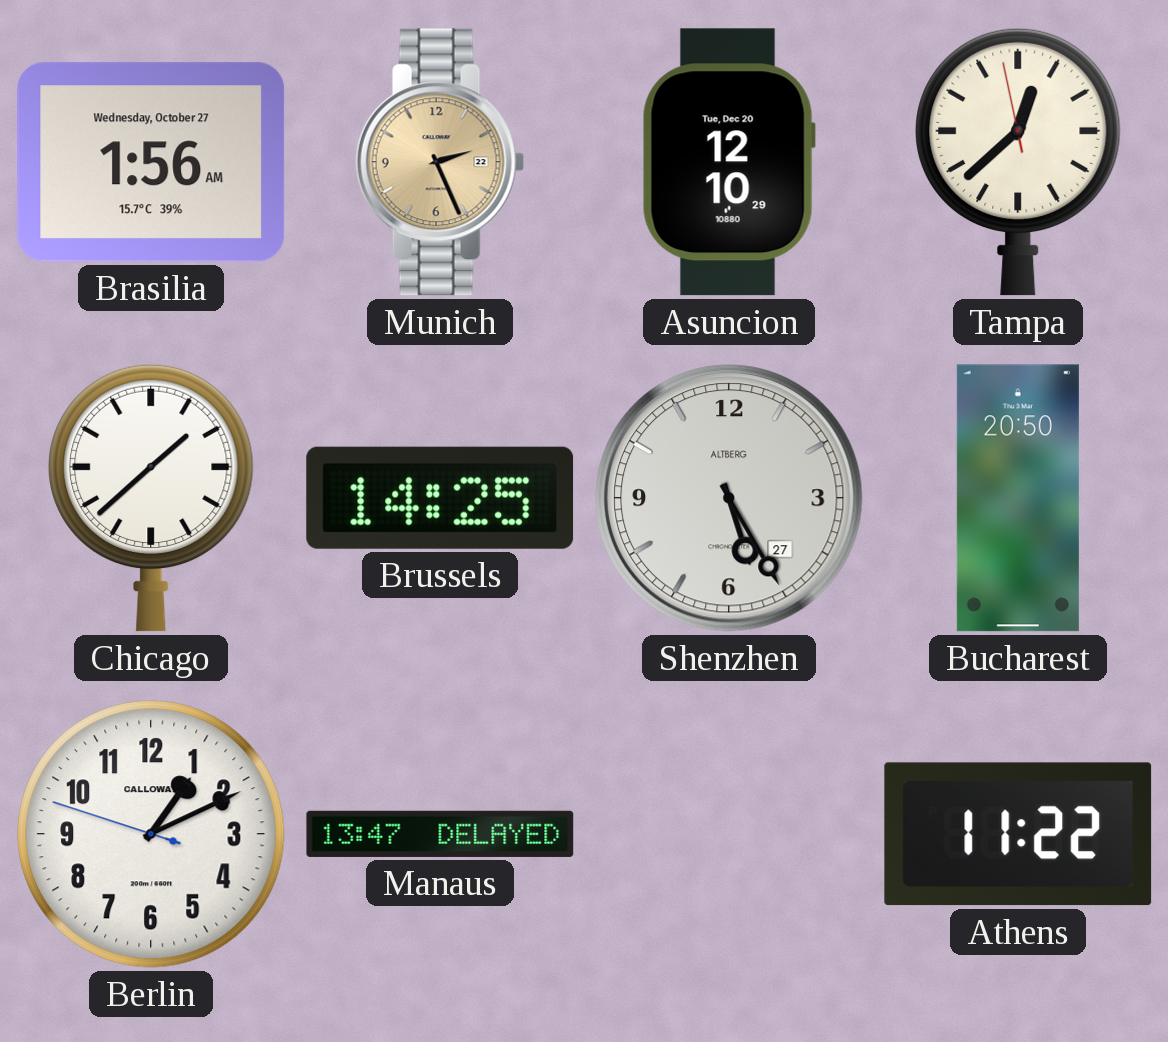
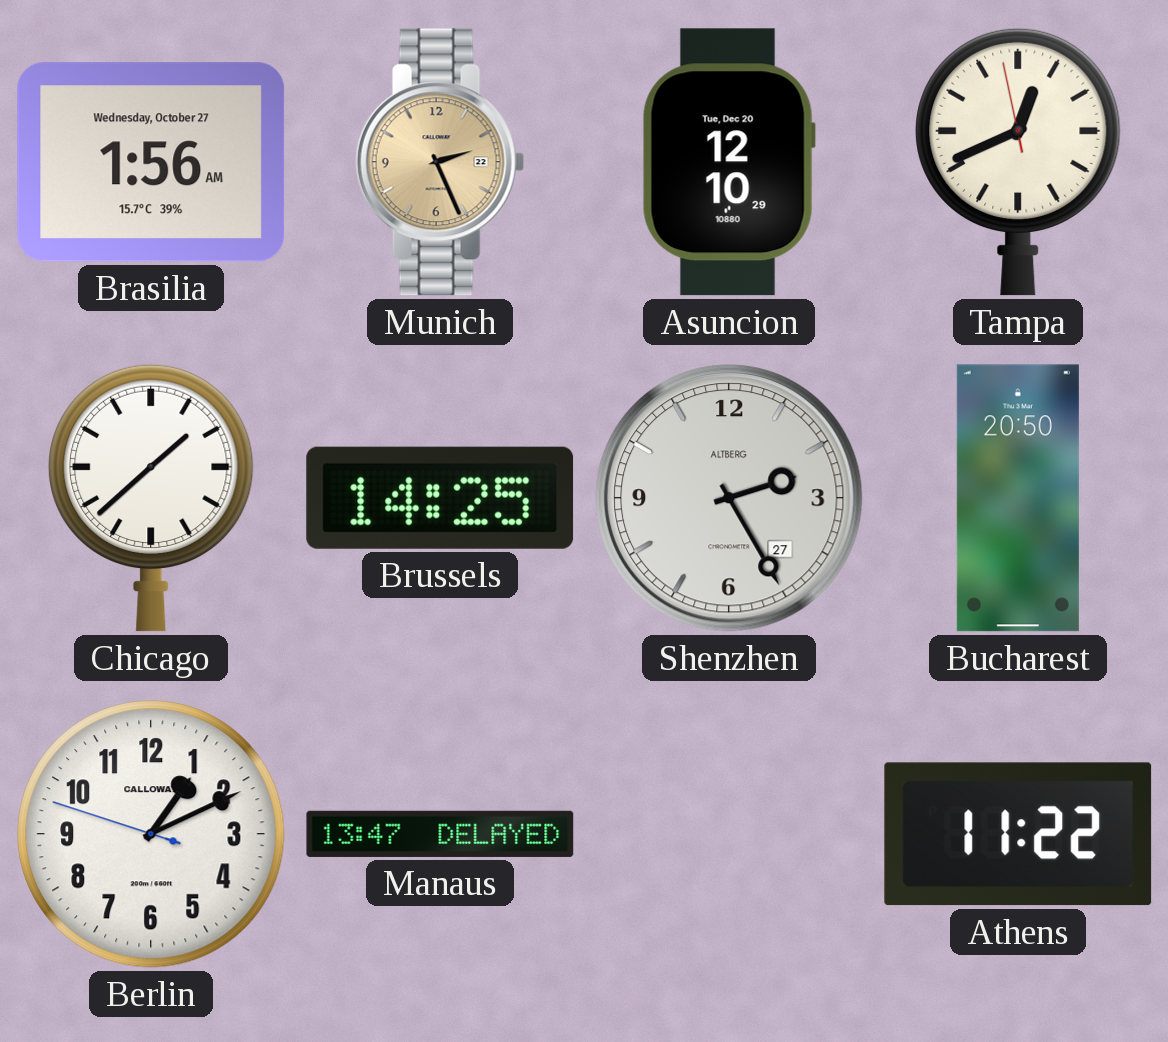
Tampa: 12:37 -> 12:40 (1018, 162)
Shenzhen: 5:25 -> 2:25 (729, 498)
